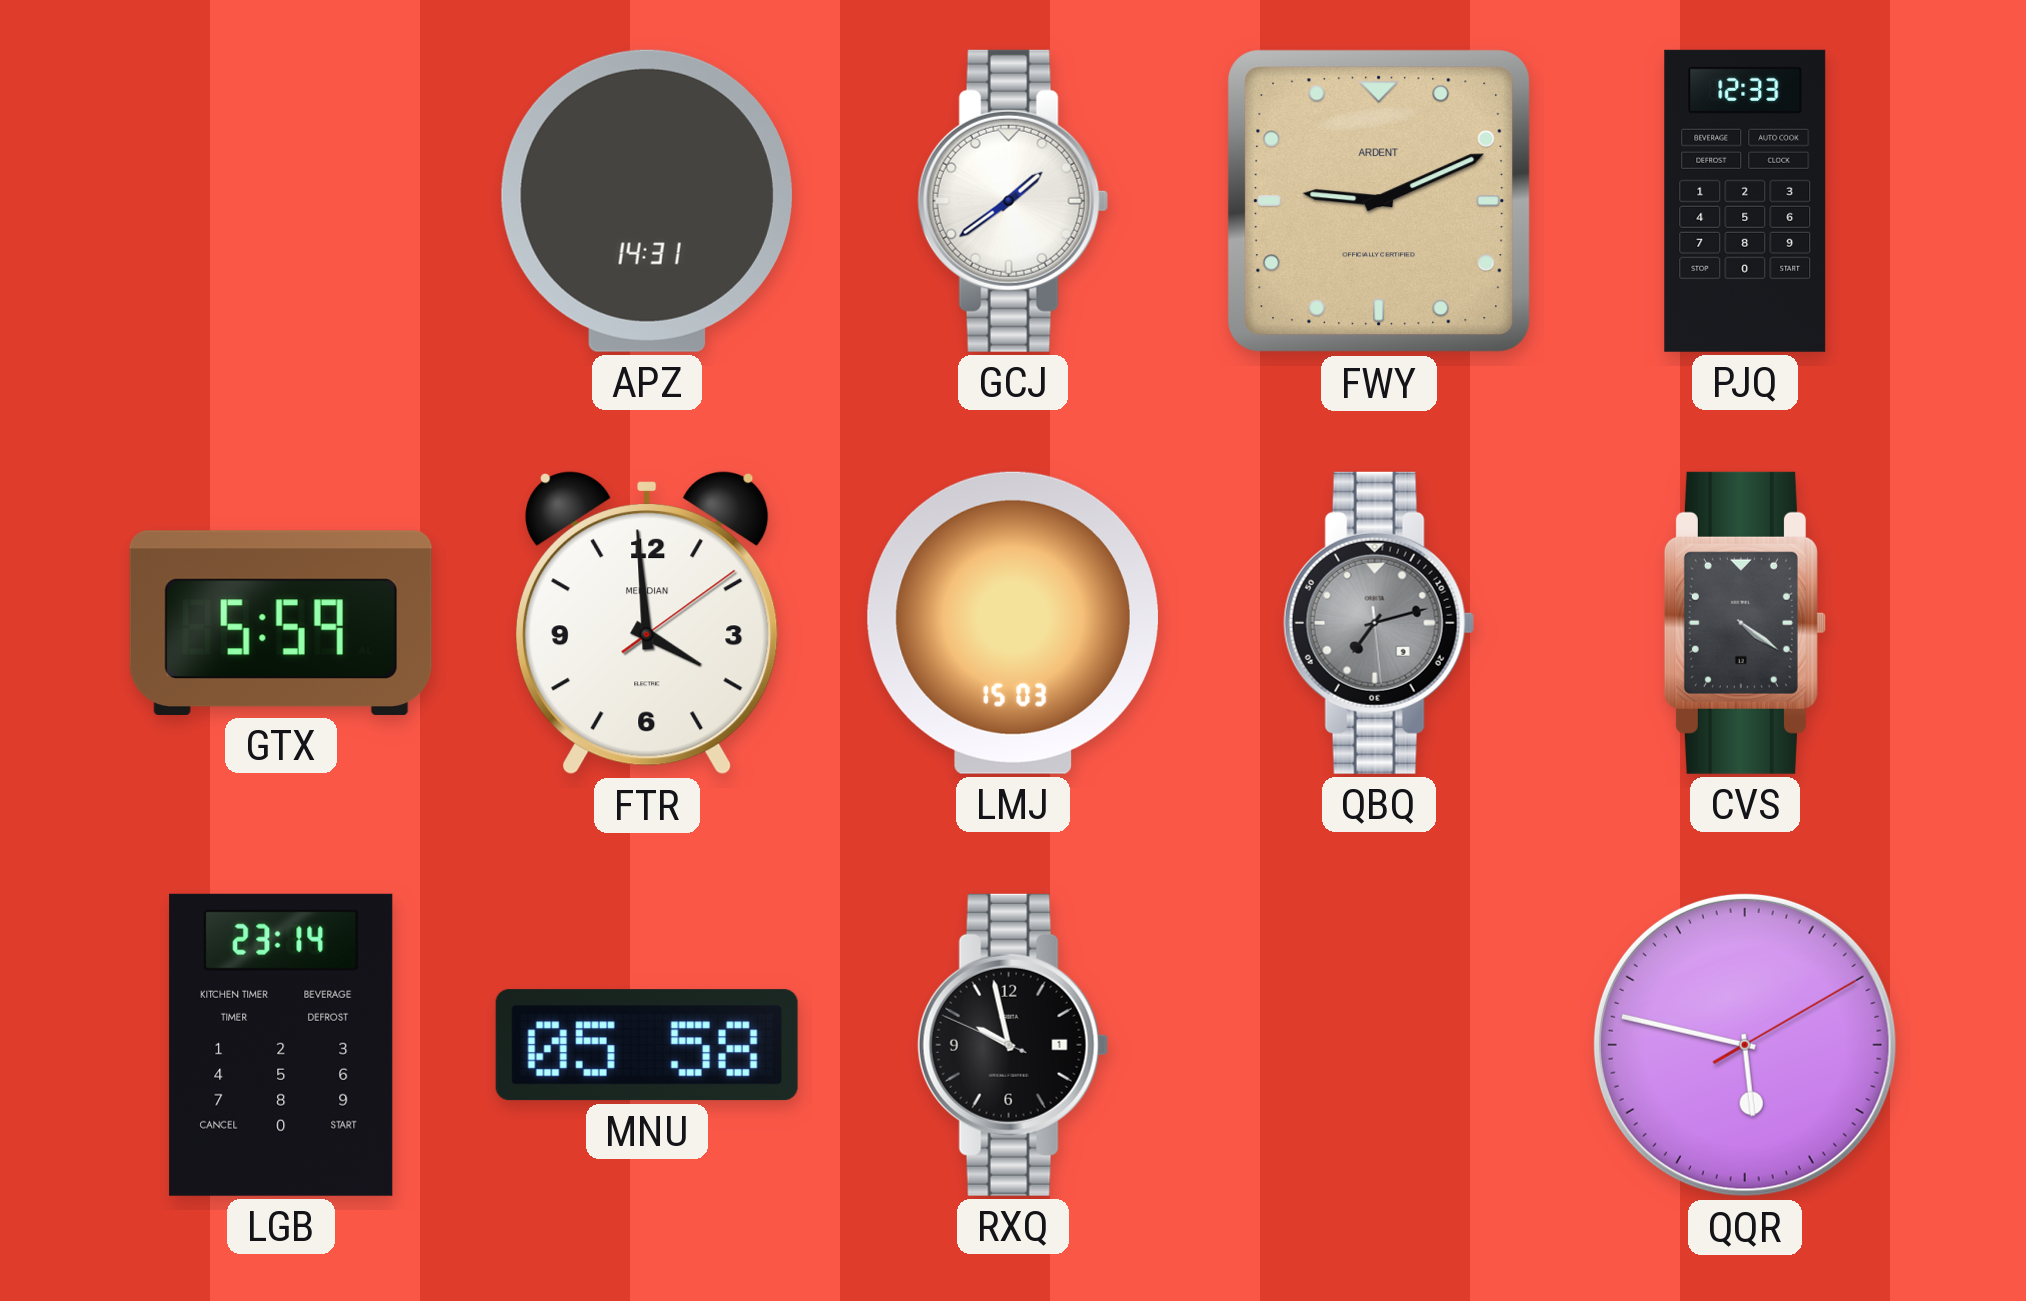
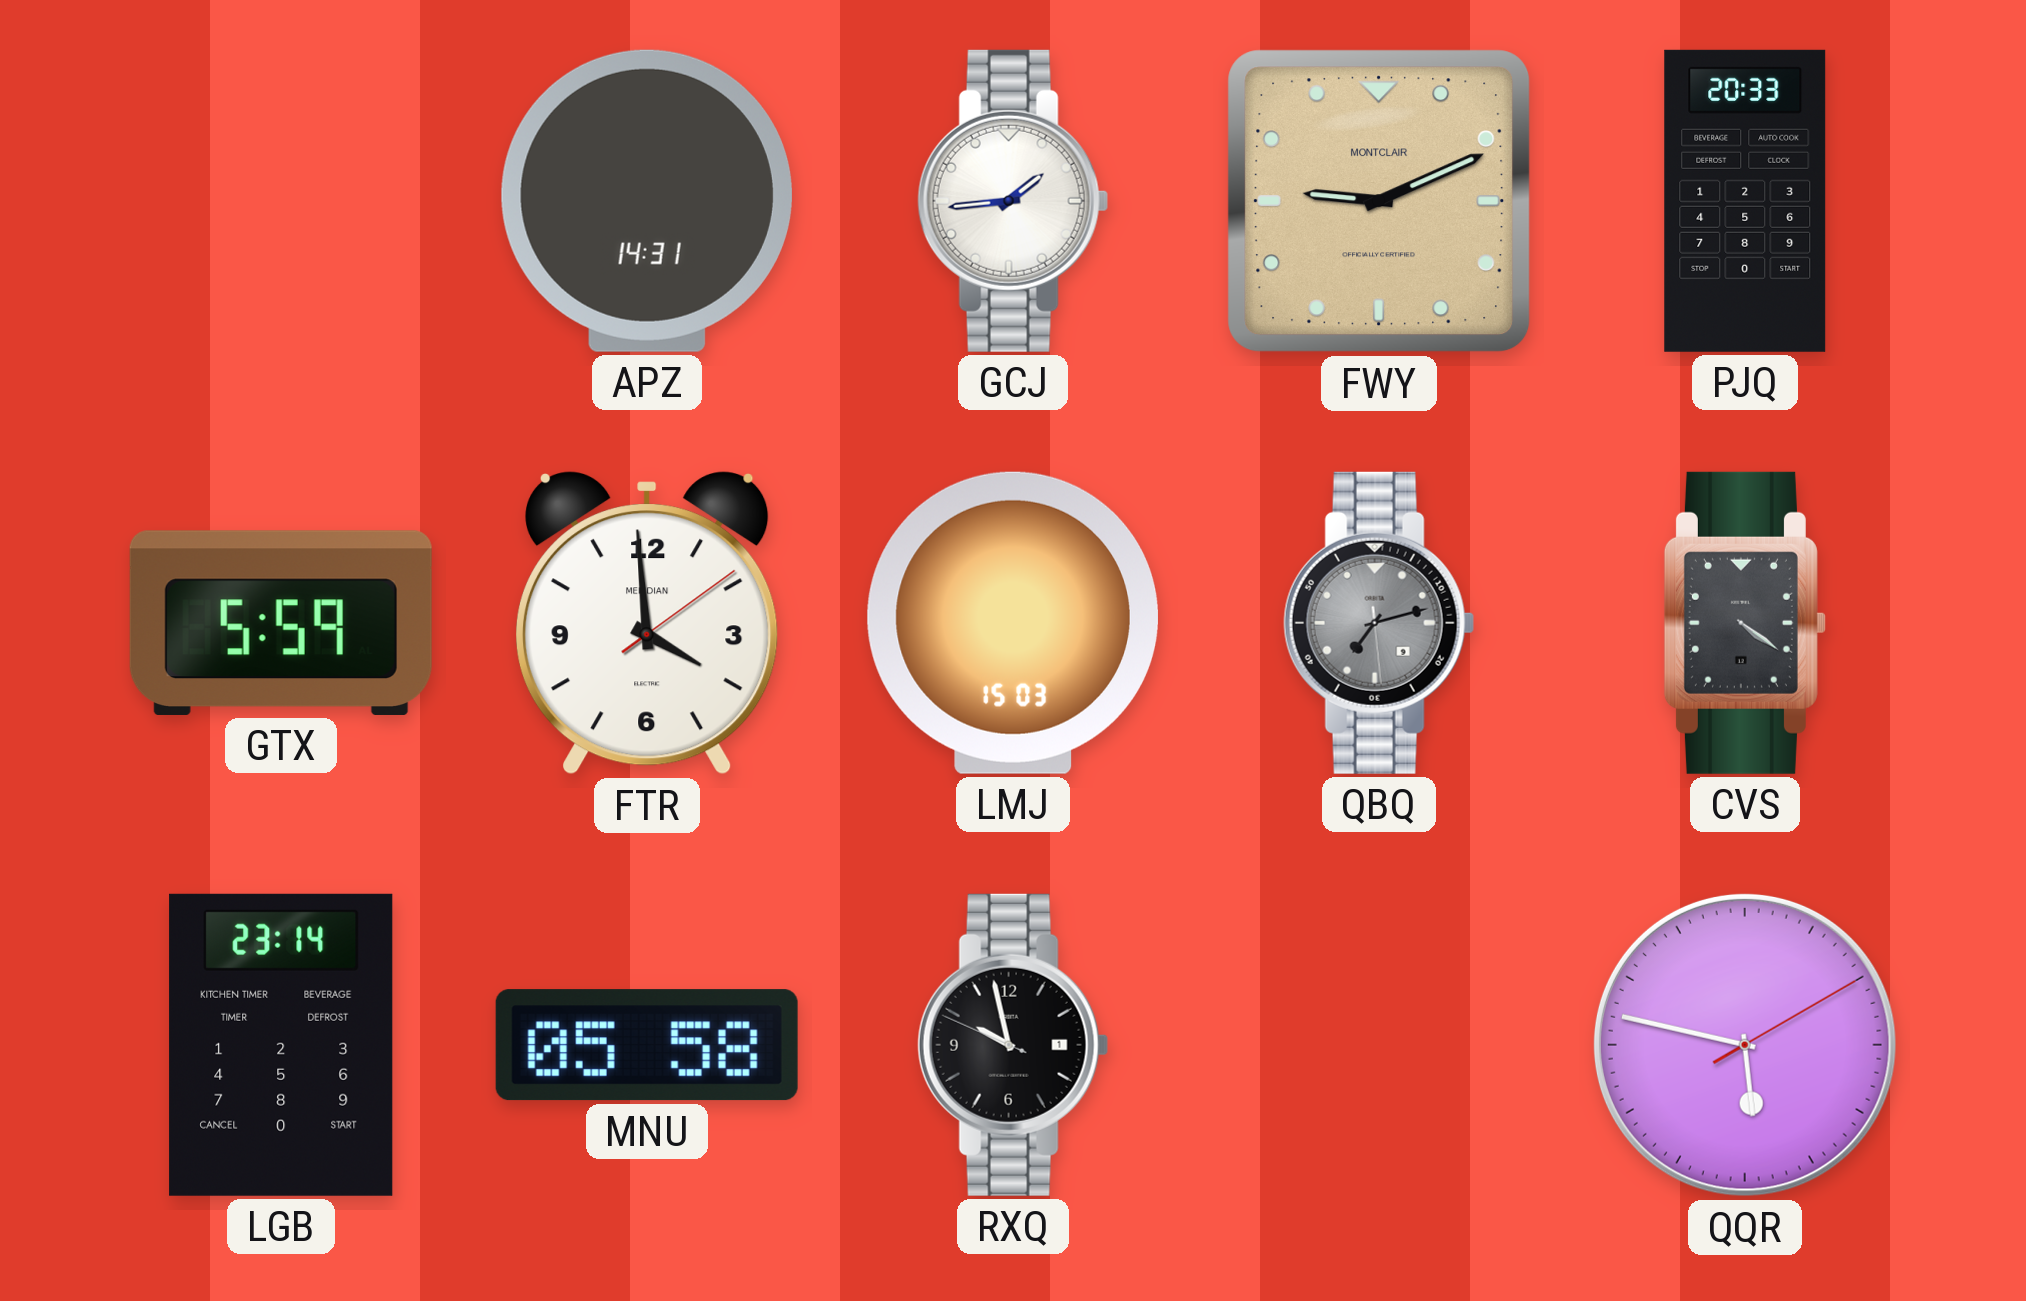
GCJ: 1:39 -> 1:44 (1013, 201)
FWY brand: ARDENT -> MONTCLAIR (1379, 201)
PJQ: 12:33 -> 20:33 (1745, 201)
